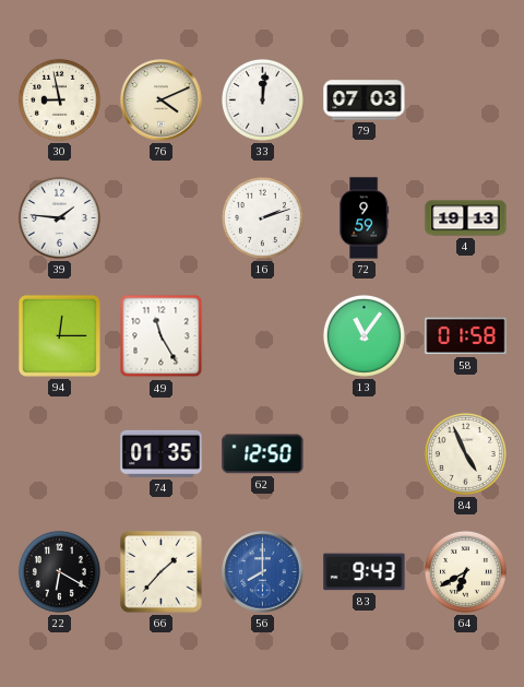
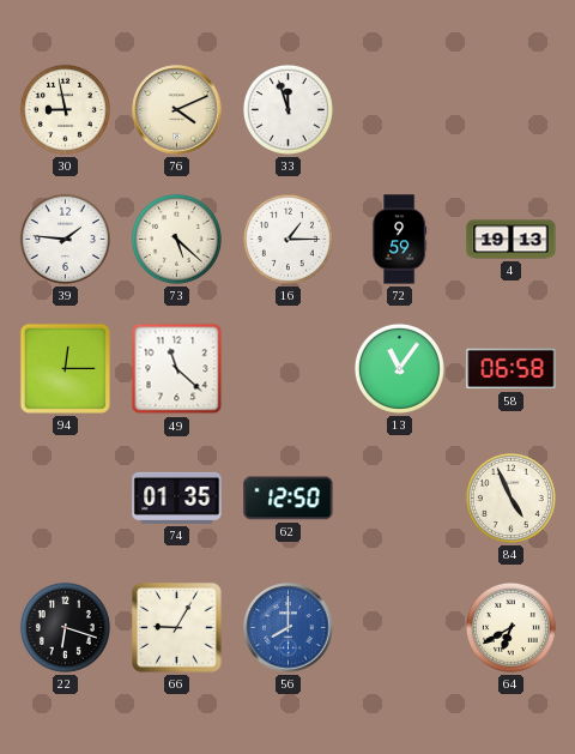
33: 12:01 -> 11:57 (287, 109)
79: 07:03 -> none (365, 100)
73: none -> 5:22 (176, 239)
16: 2:12 -> 1:15 (287, 239)
49: 11:25 -> 11:22 (177, 369)
58: 01:58 -> 06:58 (512, 369)
22: 6:20 -> 6:18 (65, 627)
66: 1:37 -> 9:05 (177, 628)
83: 9:43 -> none (365, 572)
